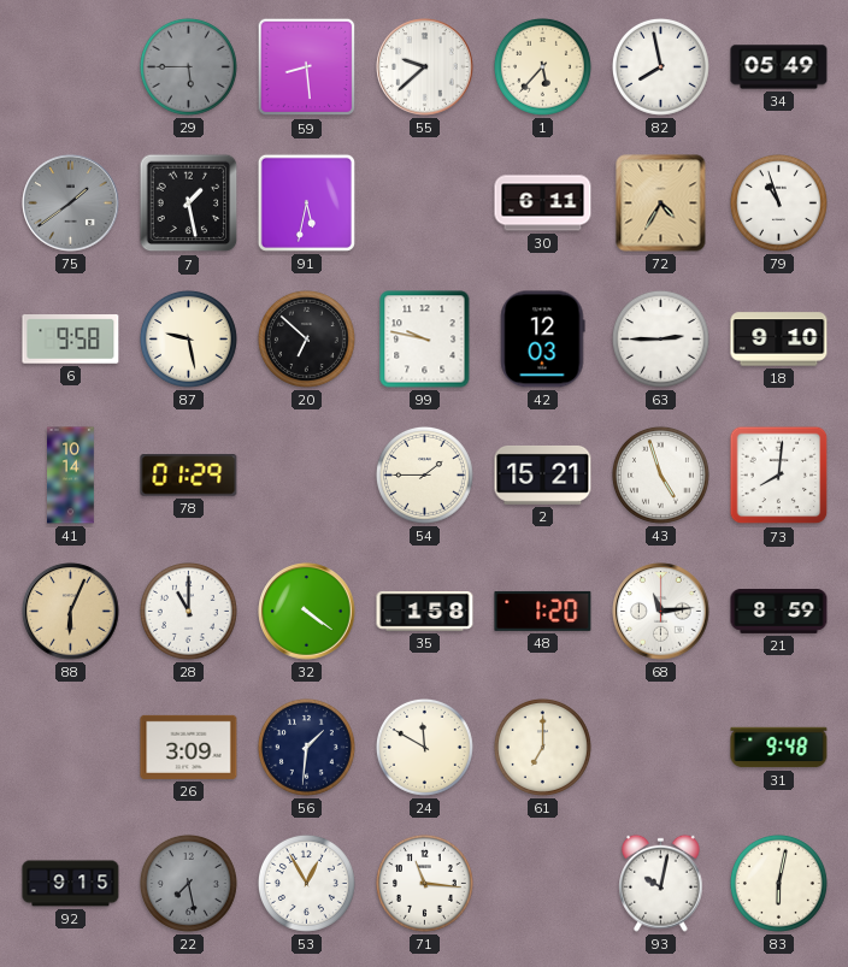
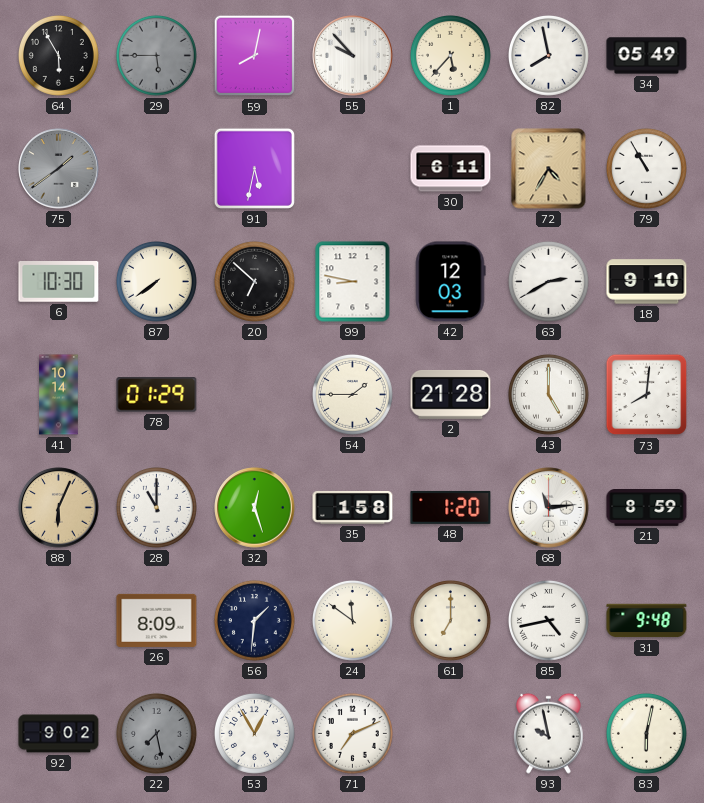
64: none -> 5:55 (58, 55)
59: 8:29 -> 8:02 (255, 56)
55: 9:38 -> 9:53 (353, 56)
7: 1:28 -> none (189, 204)
79: 10:57 -> 10:55 (646, 168)
6: 9:58 -> 10:30 (59, 282)
87: 9:28 -> 7:39 (156, 281)
99: 9:47 -> 8:47 (353, 282)
63: 2:45 -> 2:40 (548, 281)
2: 15:21 -> 21:28 (451, 394)
43: 4:57 -> 5:00 (548, 394)
32: 4:21 -> 12:27 (255, 508)
26: 3:09 -> 8:09 (157, 620)
24: 11:50 -> 11:51 (352, 620)
85: none -> 4:43 (548, 620)
92: 9:15 -> 9:02 (59, 734)
71: 11:16 -> 7:11 (352, 733)
93: 10:02 -> 9:58 (549, 733)
